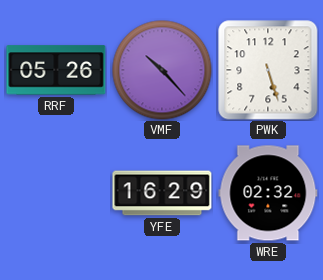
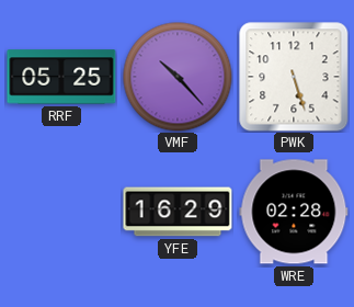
RRF: 05:26 -> 05:25 (61, 77)
WRE: 02:32 -> 02:28 (294, 212)
